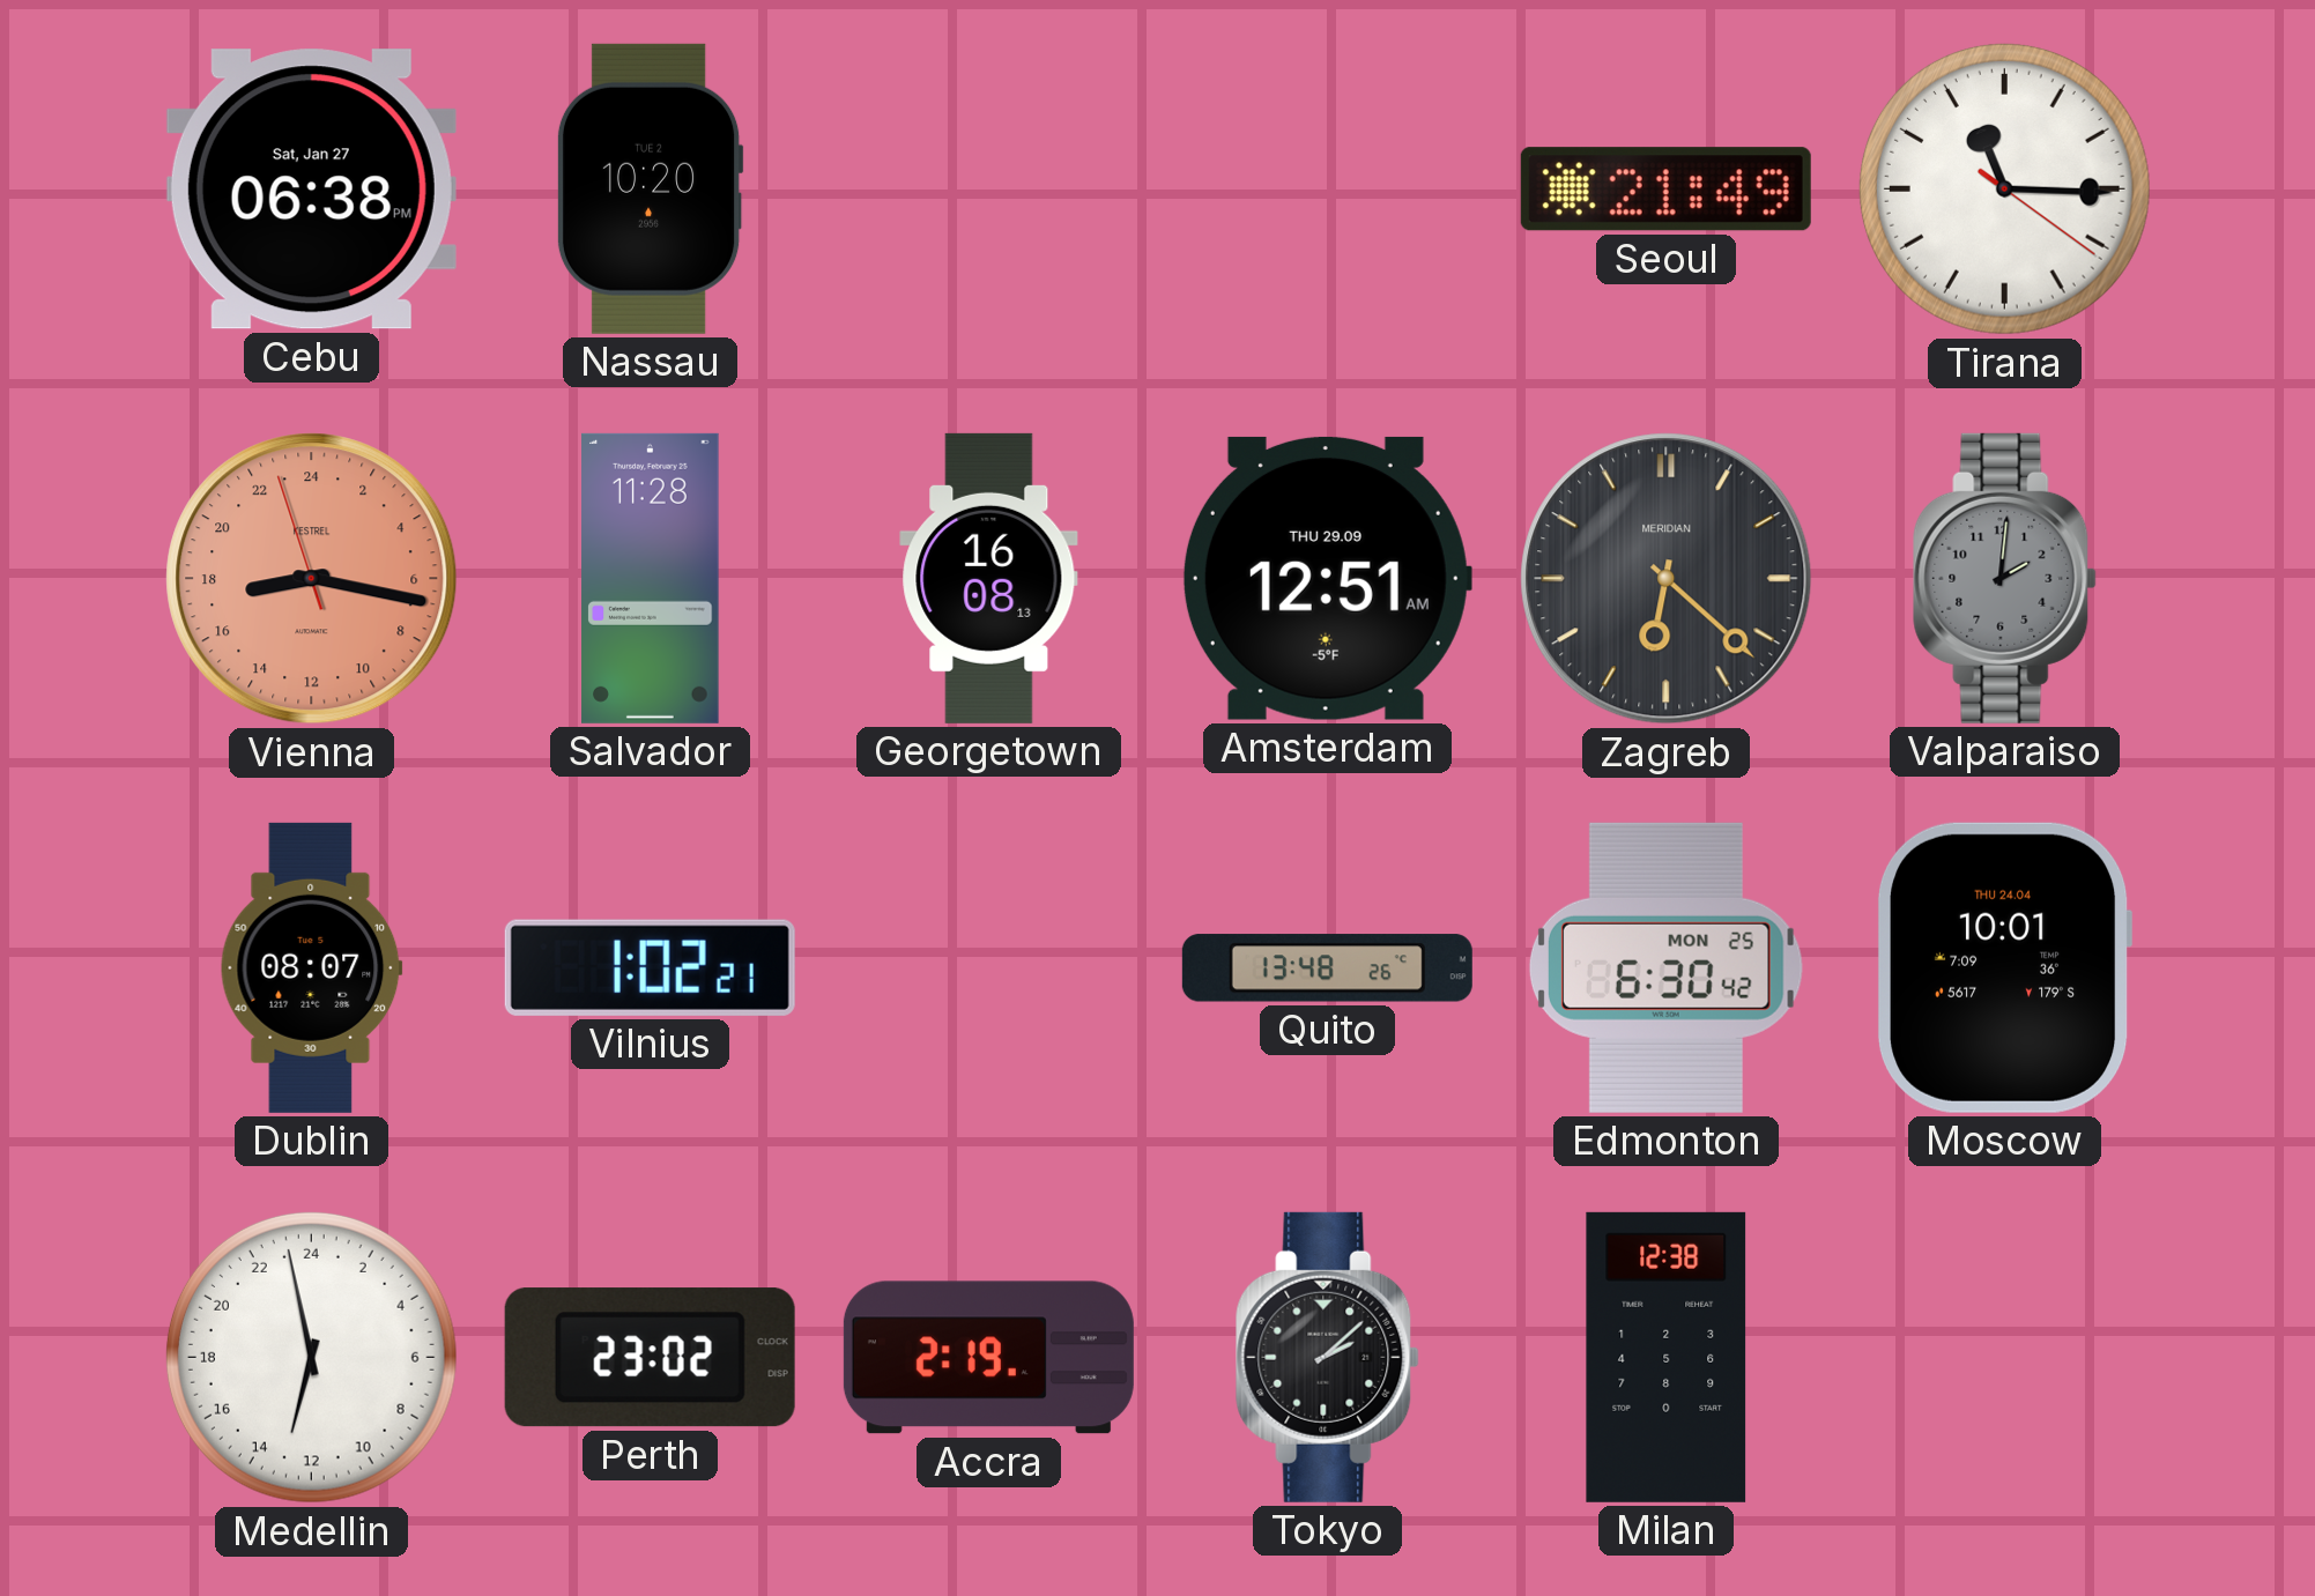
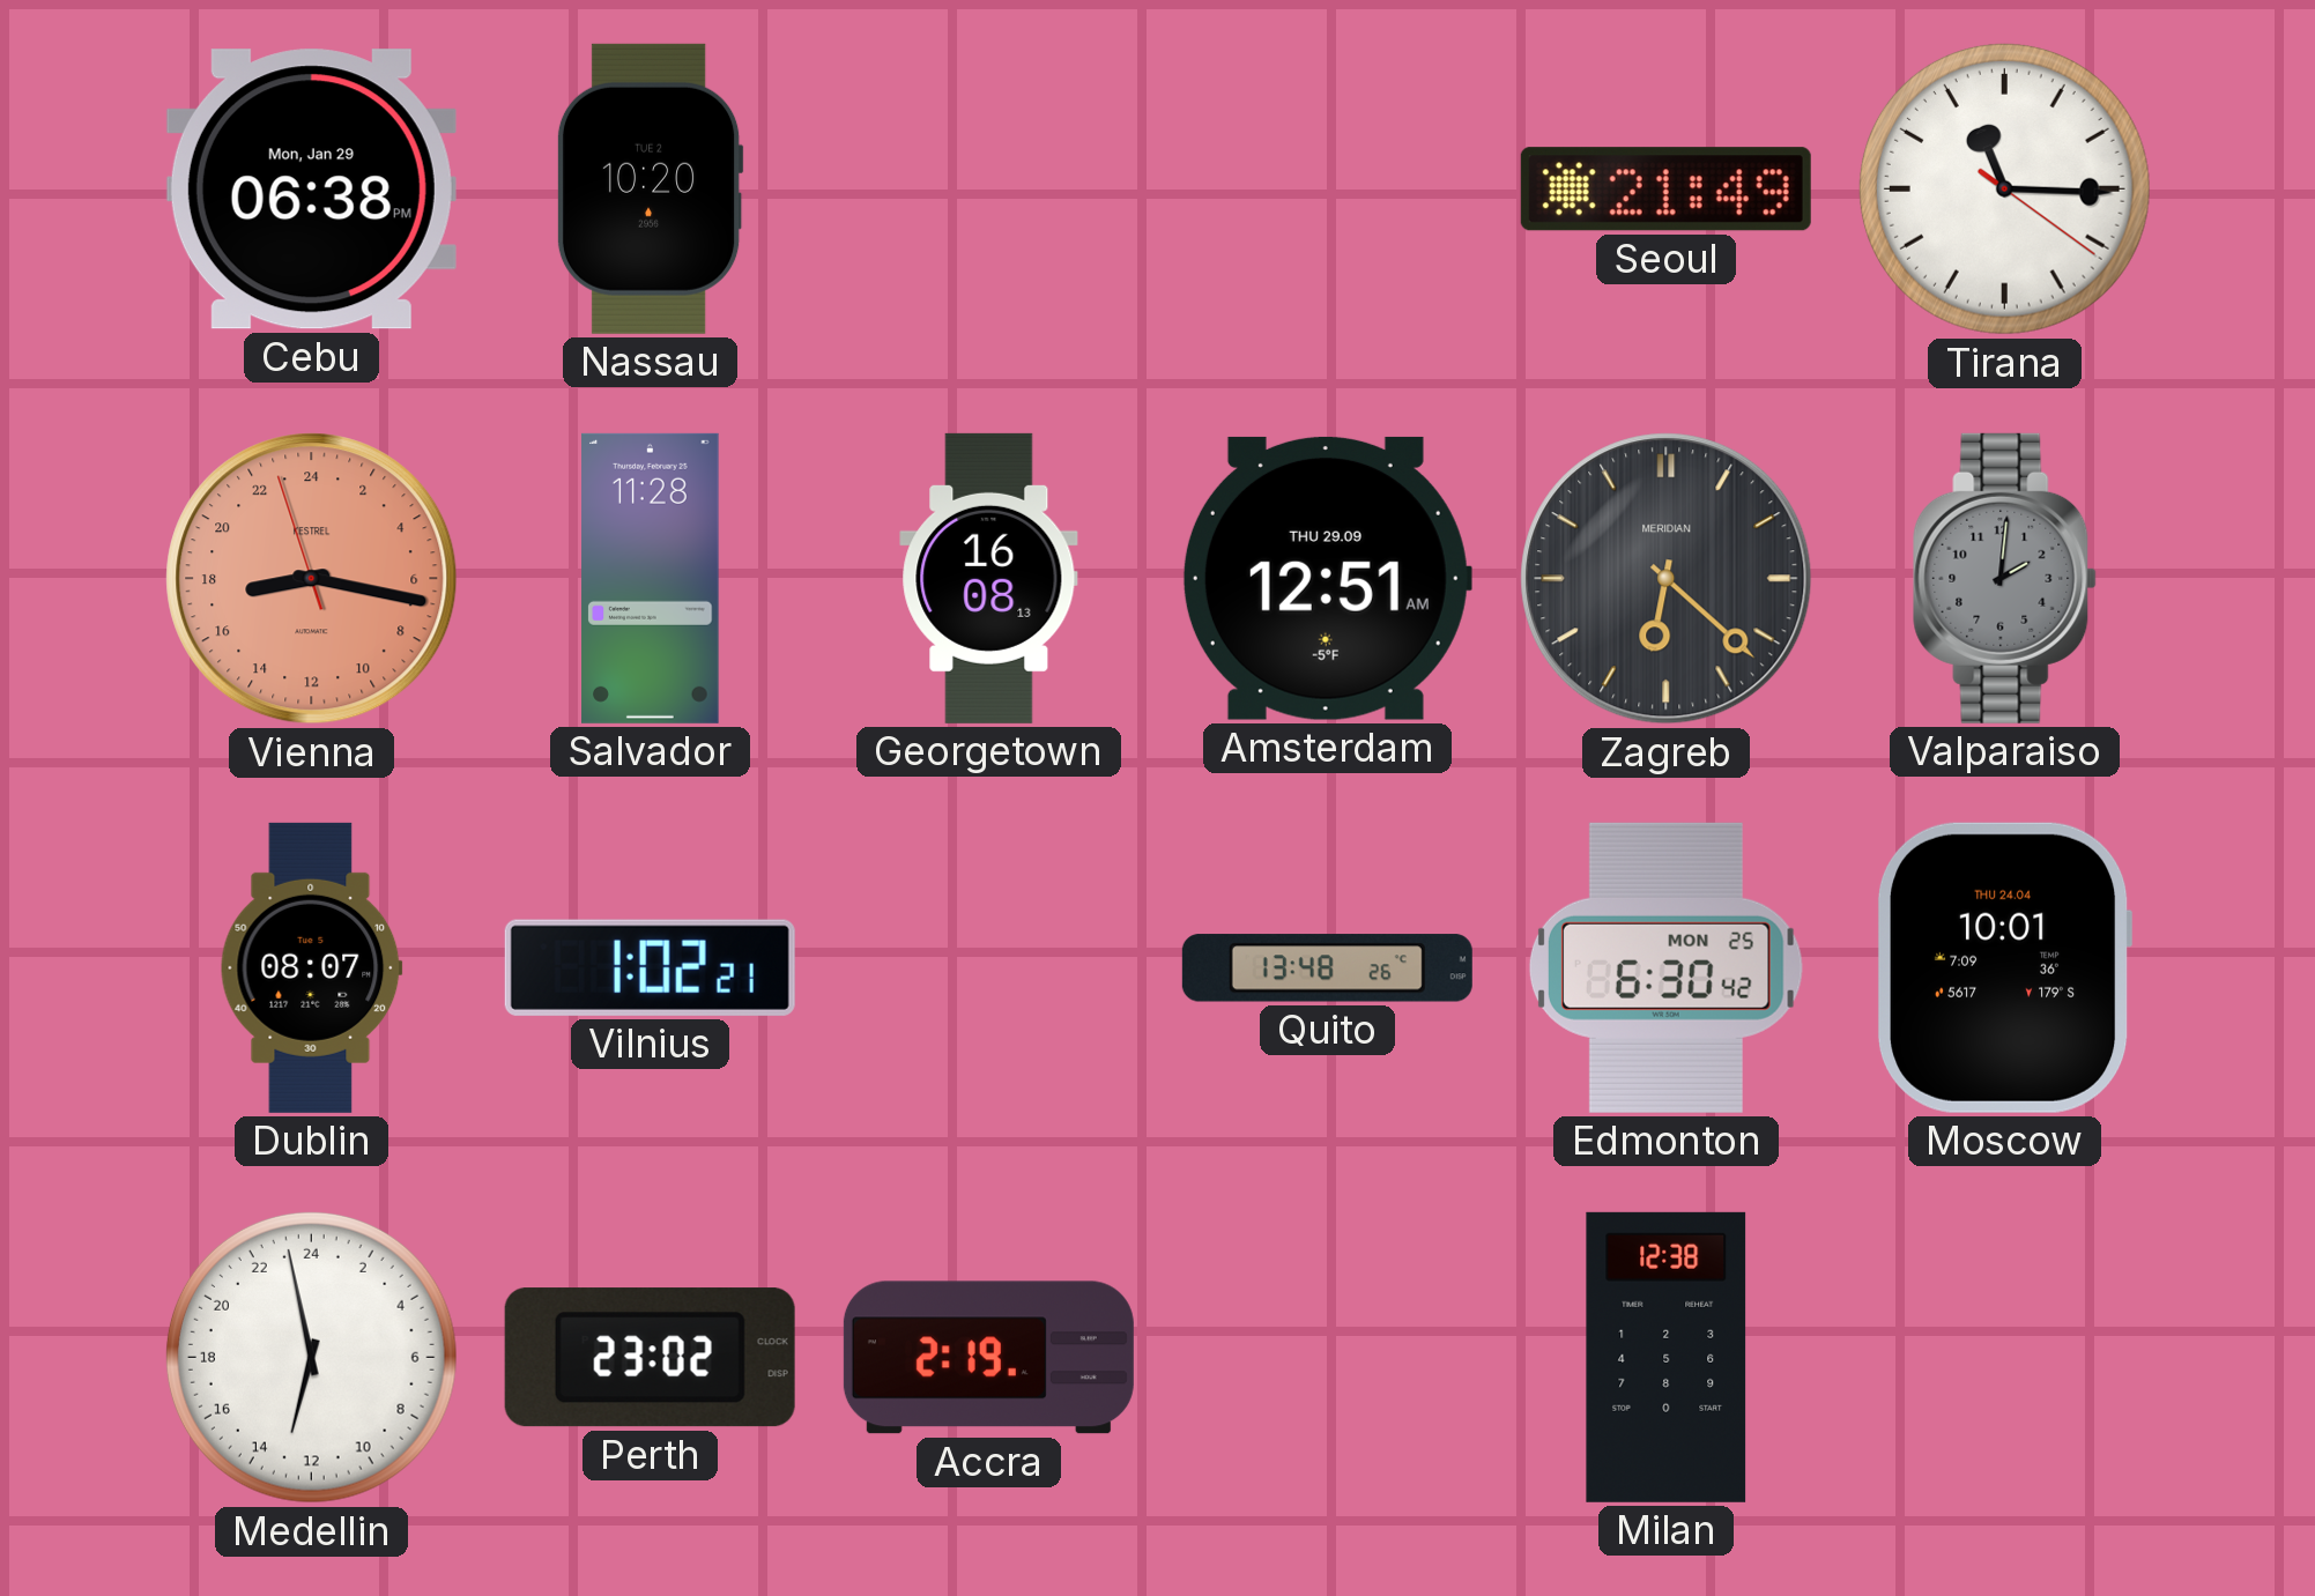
Cebu date: Sat, Jan 27 -> Mon, Jan 29 (311, 190)
Tokyo: 2:08 -> none (1328, 1357)
